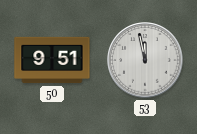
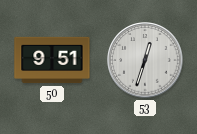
53: 11:58 -> 12:33 (145, 60)
